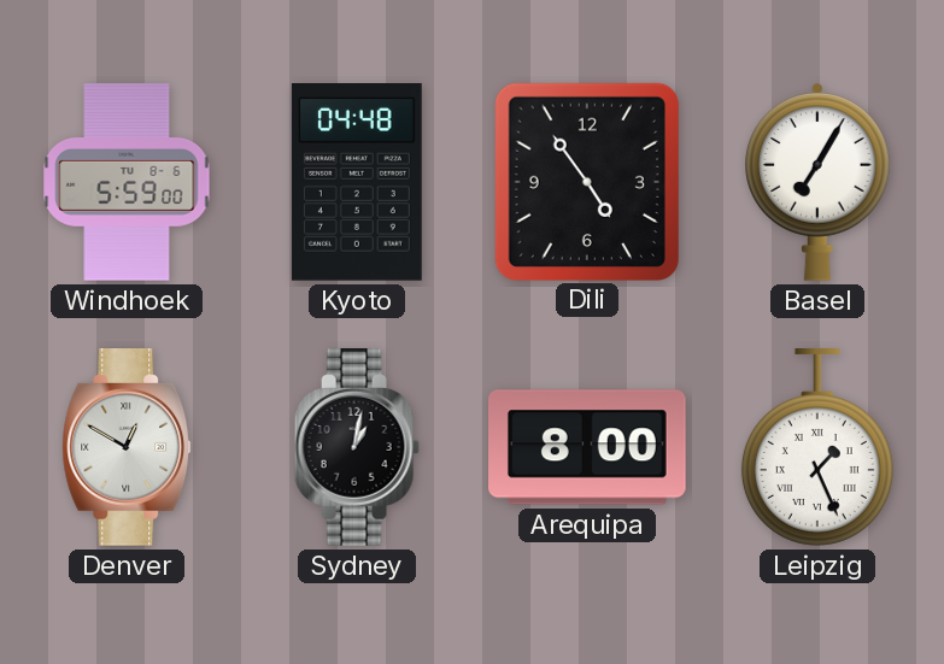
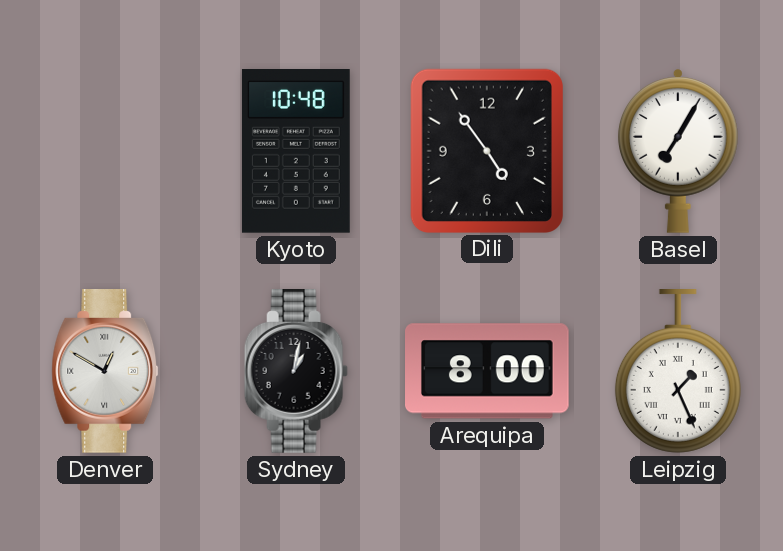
Windhoek: 5:59 -> none (127, 182)
Kyoto: 04:48 -> 10:48 (296, 152)
